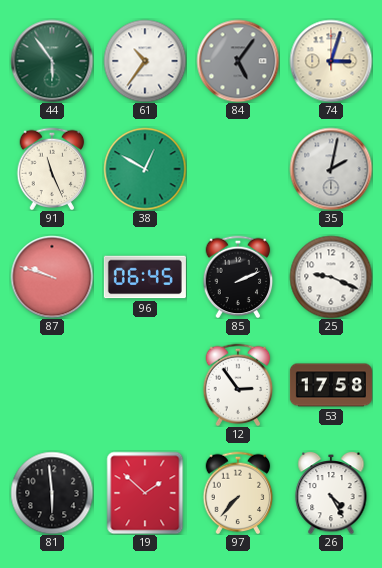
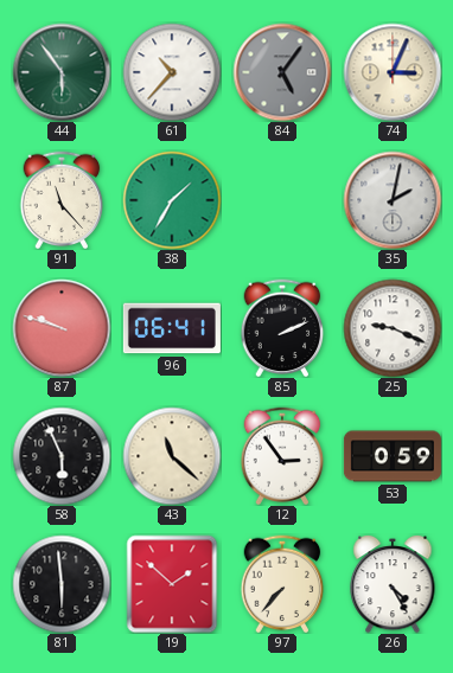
61: 10:36 -> 10:37 (172, 72)
74: 3:03 -> 3:04 (393, 72)
91: 11:26 -> 11:23 (62, 200)
38: 12:50 -> 1:35 (172, 200)
96: 06:45 -> 06:41 (172, 328)
58: none -> 5:56 (62, 456)
43: none -> 11:22 (172, 456)
53: 17:58 -> 0:59 (393, 456)
